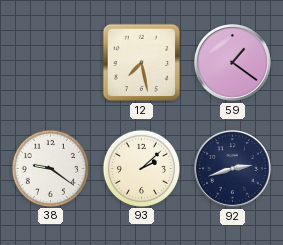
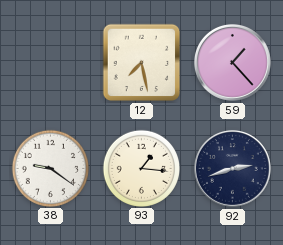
59: 1:21 -> 1:23 (233, 63)
93: 2:08 -> 1:16 (141, 168)
